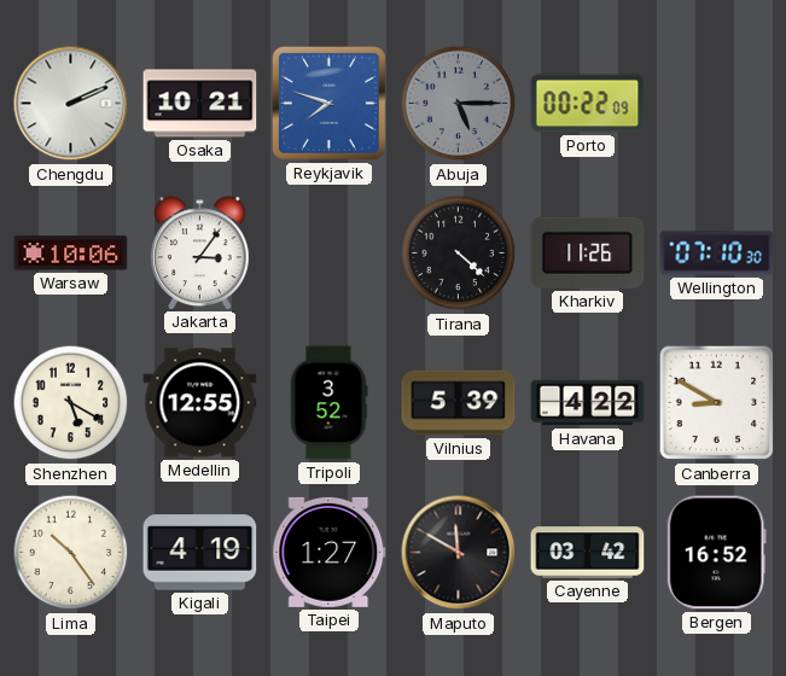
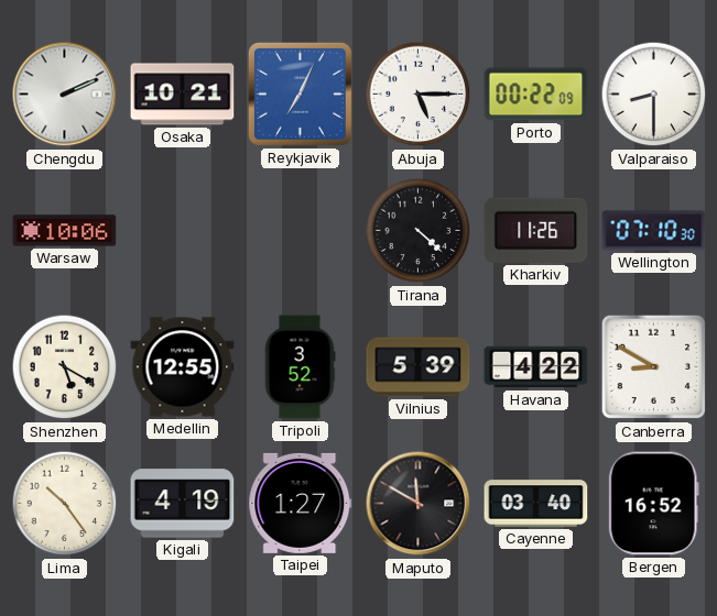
Reykjavik: 7:48 -> 7:04 (300, 94)
Abuja dial: grey -> white (419, 95)
Valparaiso: none -> 8:30 (654, 95)
Jakarta: 3:06 -> none (200, 252)
Cayenne: 03:42 -> 03:40 (536, 504)
